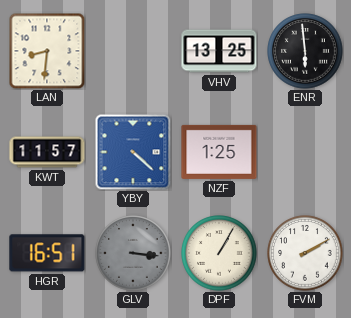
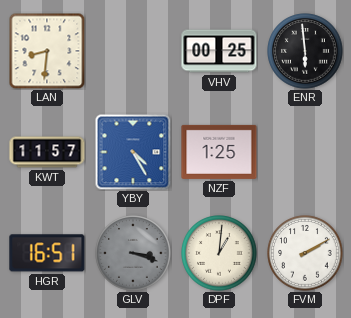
VHV: 13:25 -> 00:25 (219, 51)
YBY: 4:22 -> 4:25 (133, 152)
GLV: 3:16 -> 3:18 (133, 253)
DPF: 1:05 -> 1:01 (219, 253)
